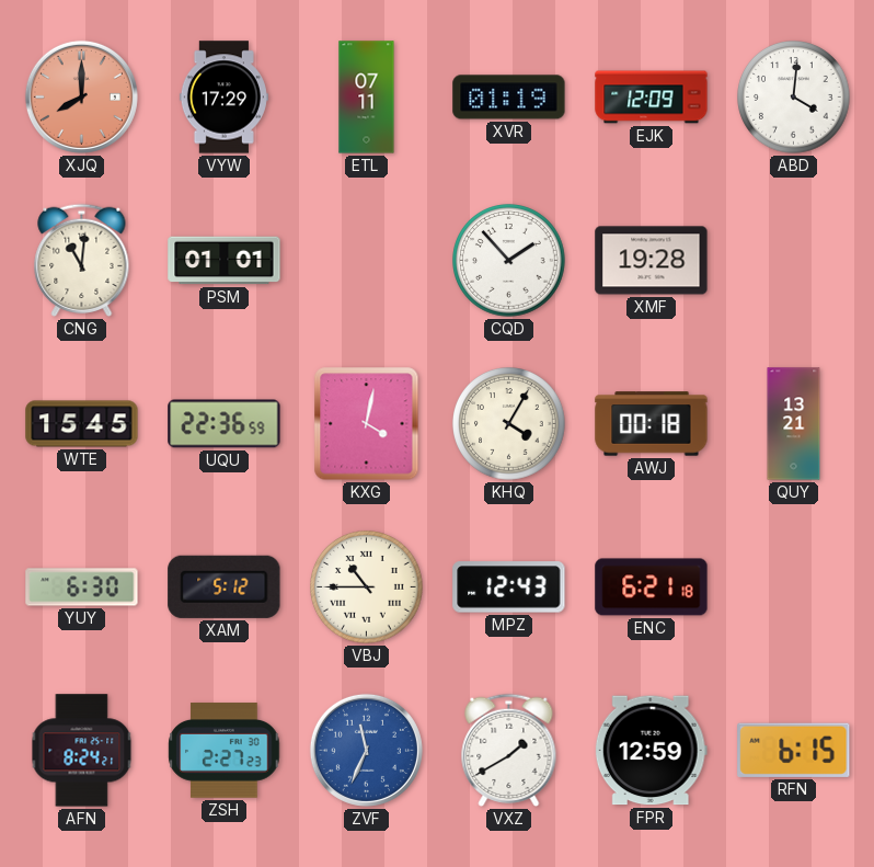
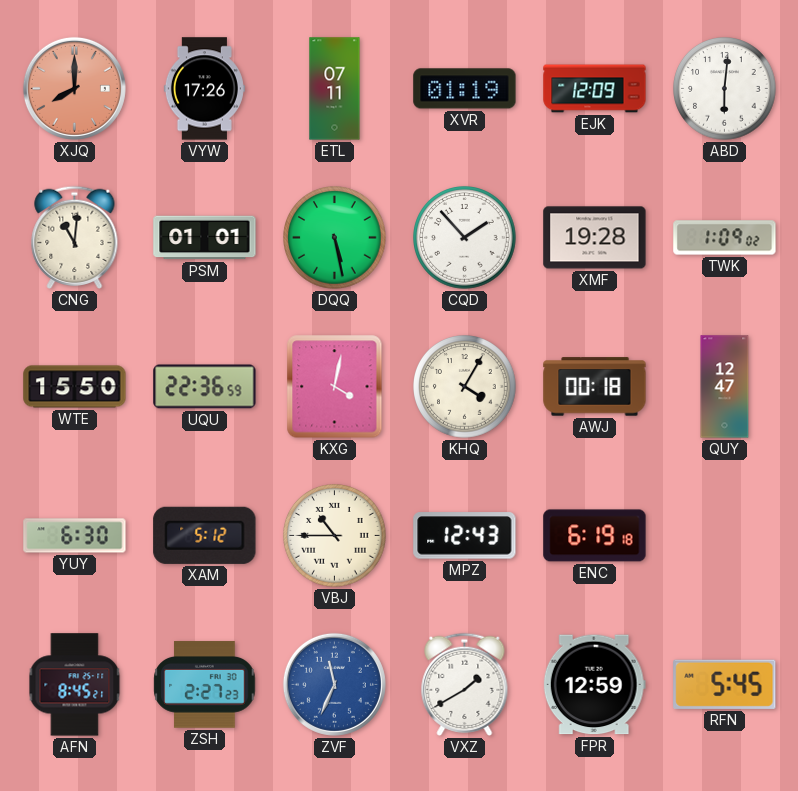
VYW: 17:29 -> 17:26 (204, 89)
ABD: 4:01 -> 6:01 (725, 89)
DQQ: none -> 5:28 (335, 238)
TWK: none -> 1:09 (725, 238)
WTE: 15:45 -> 15:50 (75, 387)
QUY: 13:21 -> 12:47 (725, 387)
ENC: 6:21 -> 6:19 (595, 536)
AFN: 8:24 -> 8:45 (75, 685)
RFN: 6:15 -> 5:45 (725, 684)
